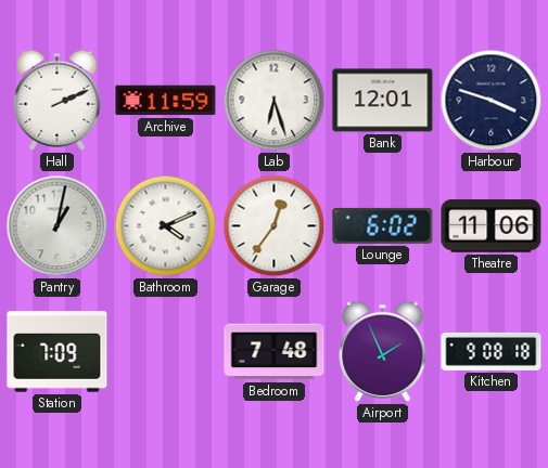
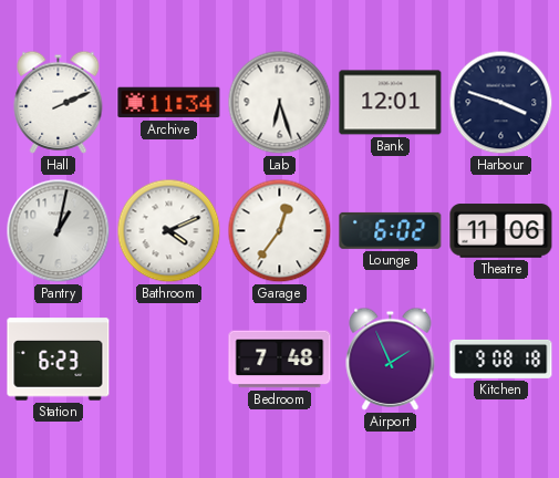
Archive: 11:59 -> 11:34 (169, 103)
Station: 7:09 -> 6:23 (59, 360)
